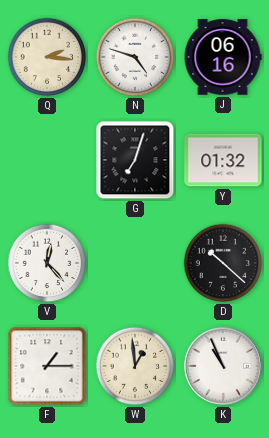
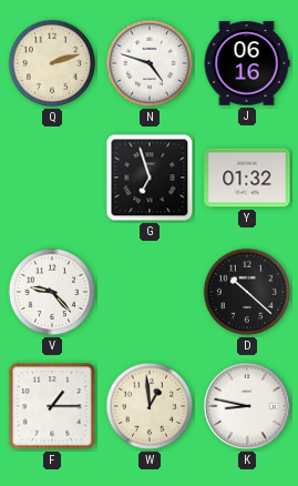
Q: 2:16 -> 2:12 (52, 63)
G: 7:03 -> 6:57 (150, 178)
V: 12:23 -> 9:23 (52, 292)
K: 10:56 -> 8:47 (247, 406)
